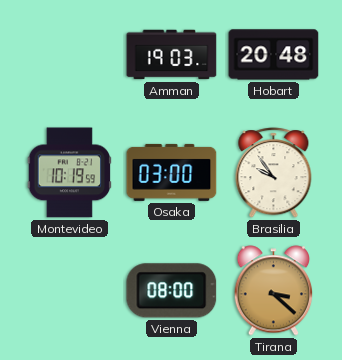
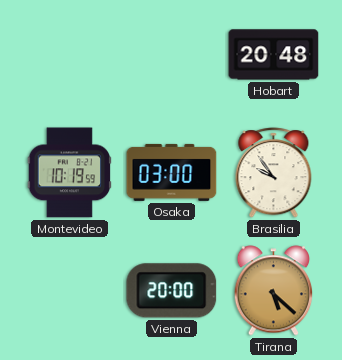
Amman: 19:03 -> none (172, 55)
Vienna: 08:00 -> 20:00 (172, 291)
Tirana: 3:22 -> 5:22 (274, 291)
